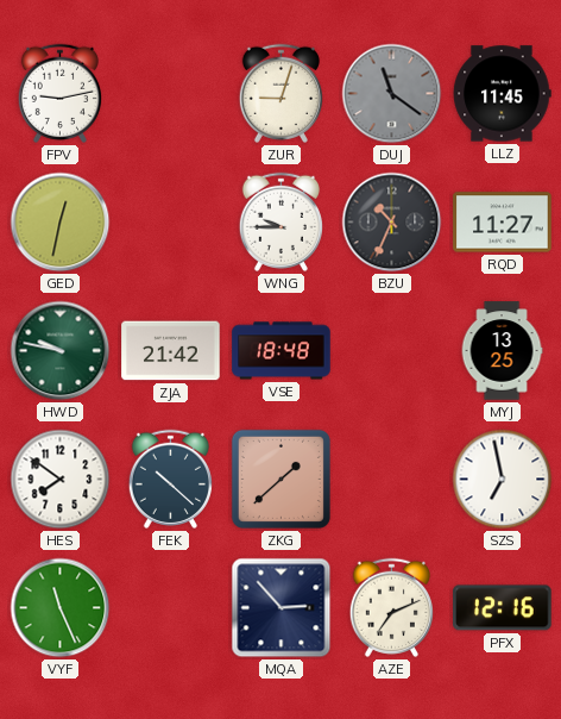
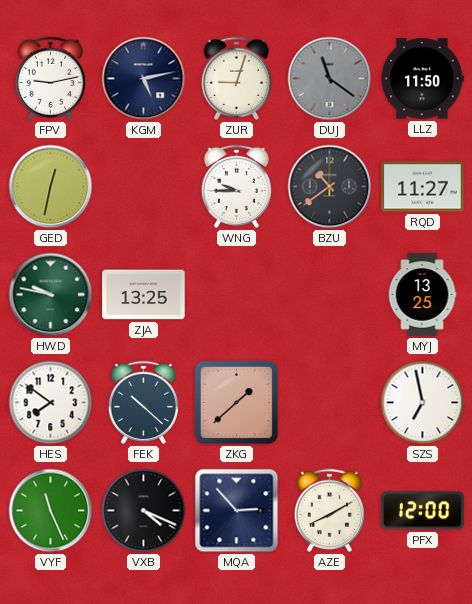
KGM: none -> 5:13 (144, 79)
LLZ: 11:45 -> 11:50 (422, 79)
BZU: 10:34 -> 10:39 (330, 187)
ZJA: 21:42 -> 13:25 (144, 295)
VSE: 18:48 -> none (282, 351)
VXB: none -> 4:19 (144, 511)
AZE: 7:11 -> 8:10 (329, 510)
PFX: 12:16 -> 12:00 (423, 511)
